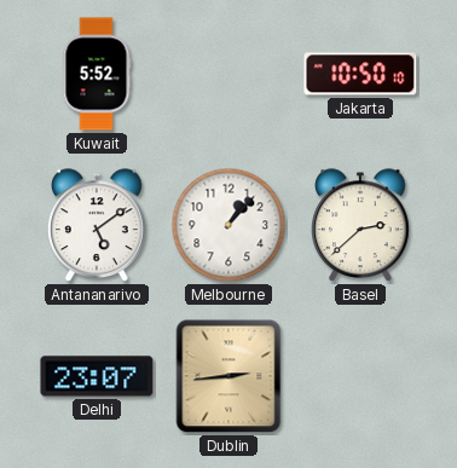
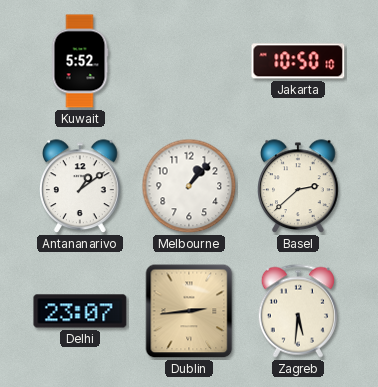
Antananarivo: 5:09 -> 1:09 (80, 187)
Zagreb: none -> 5:31 (298, 311)
